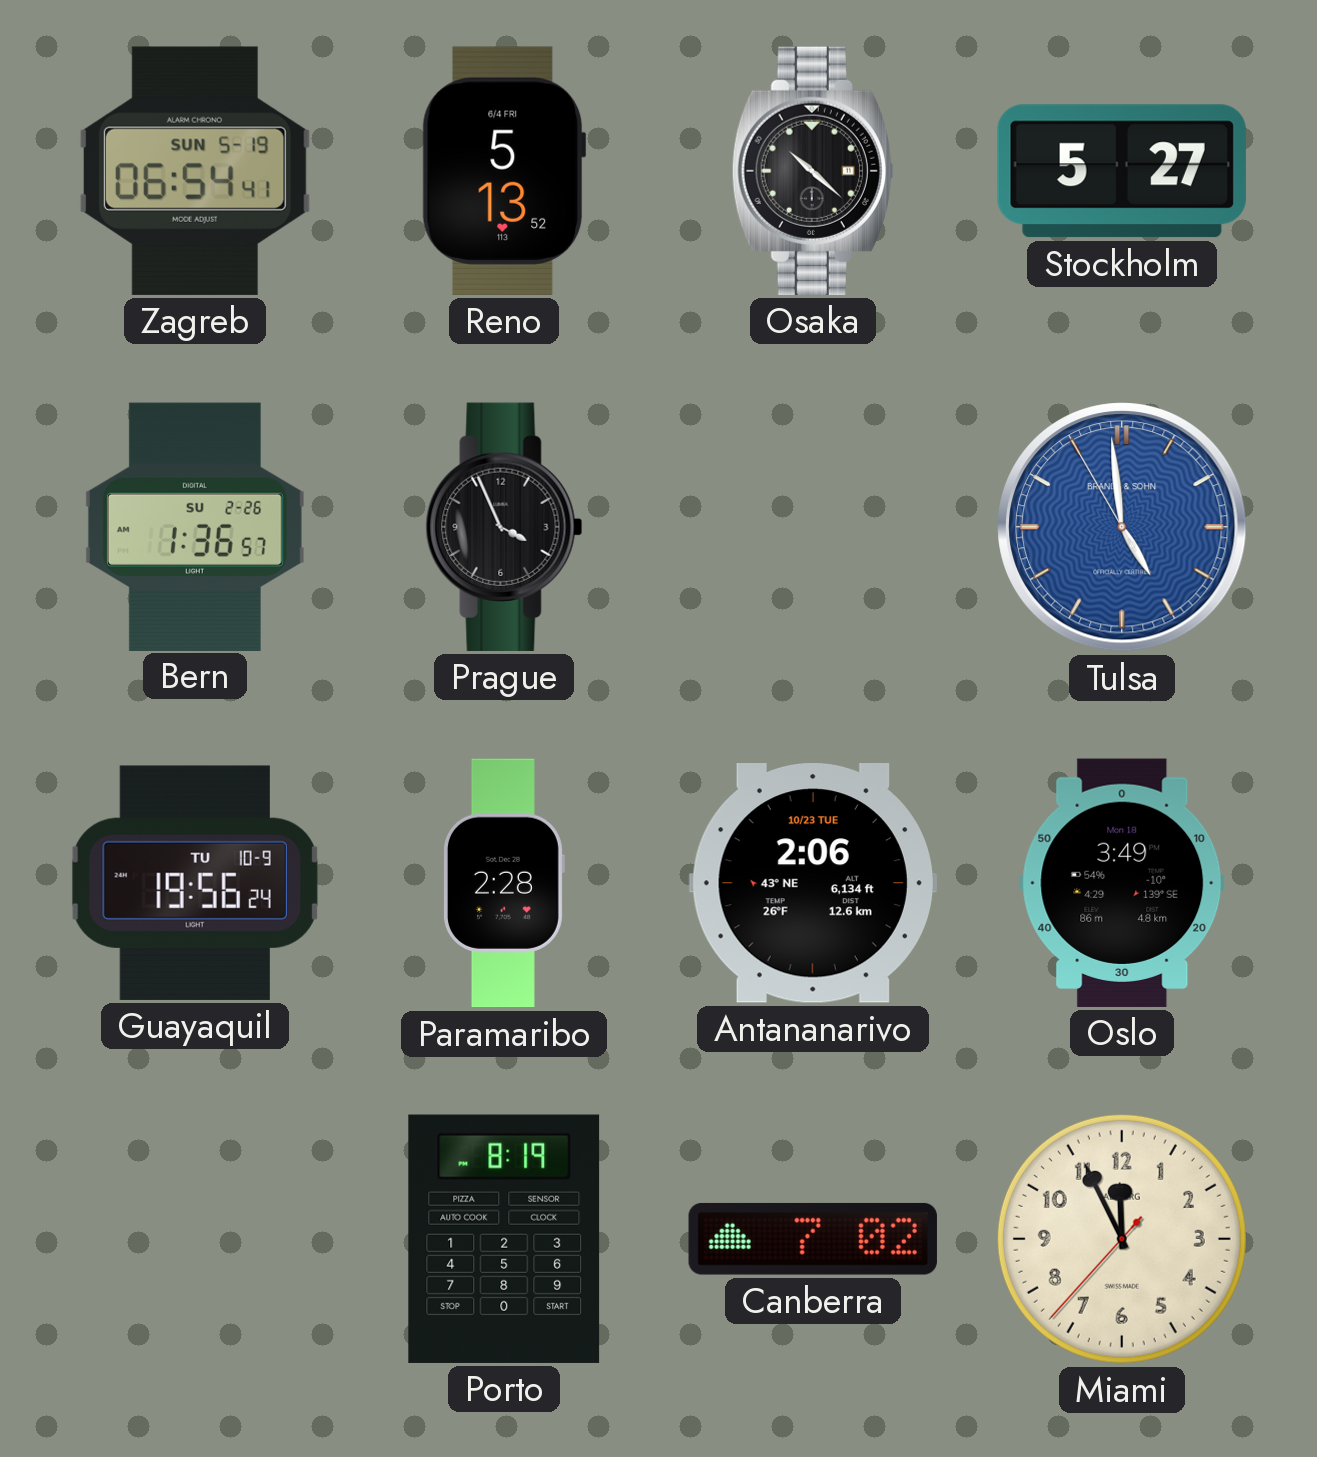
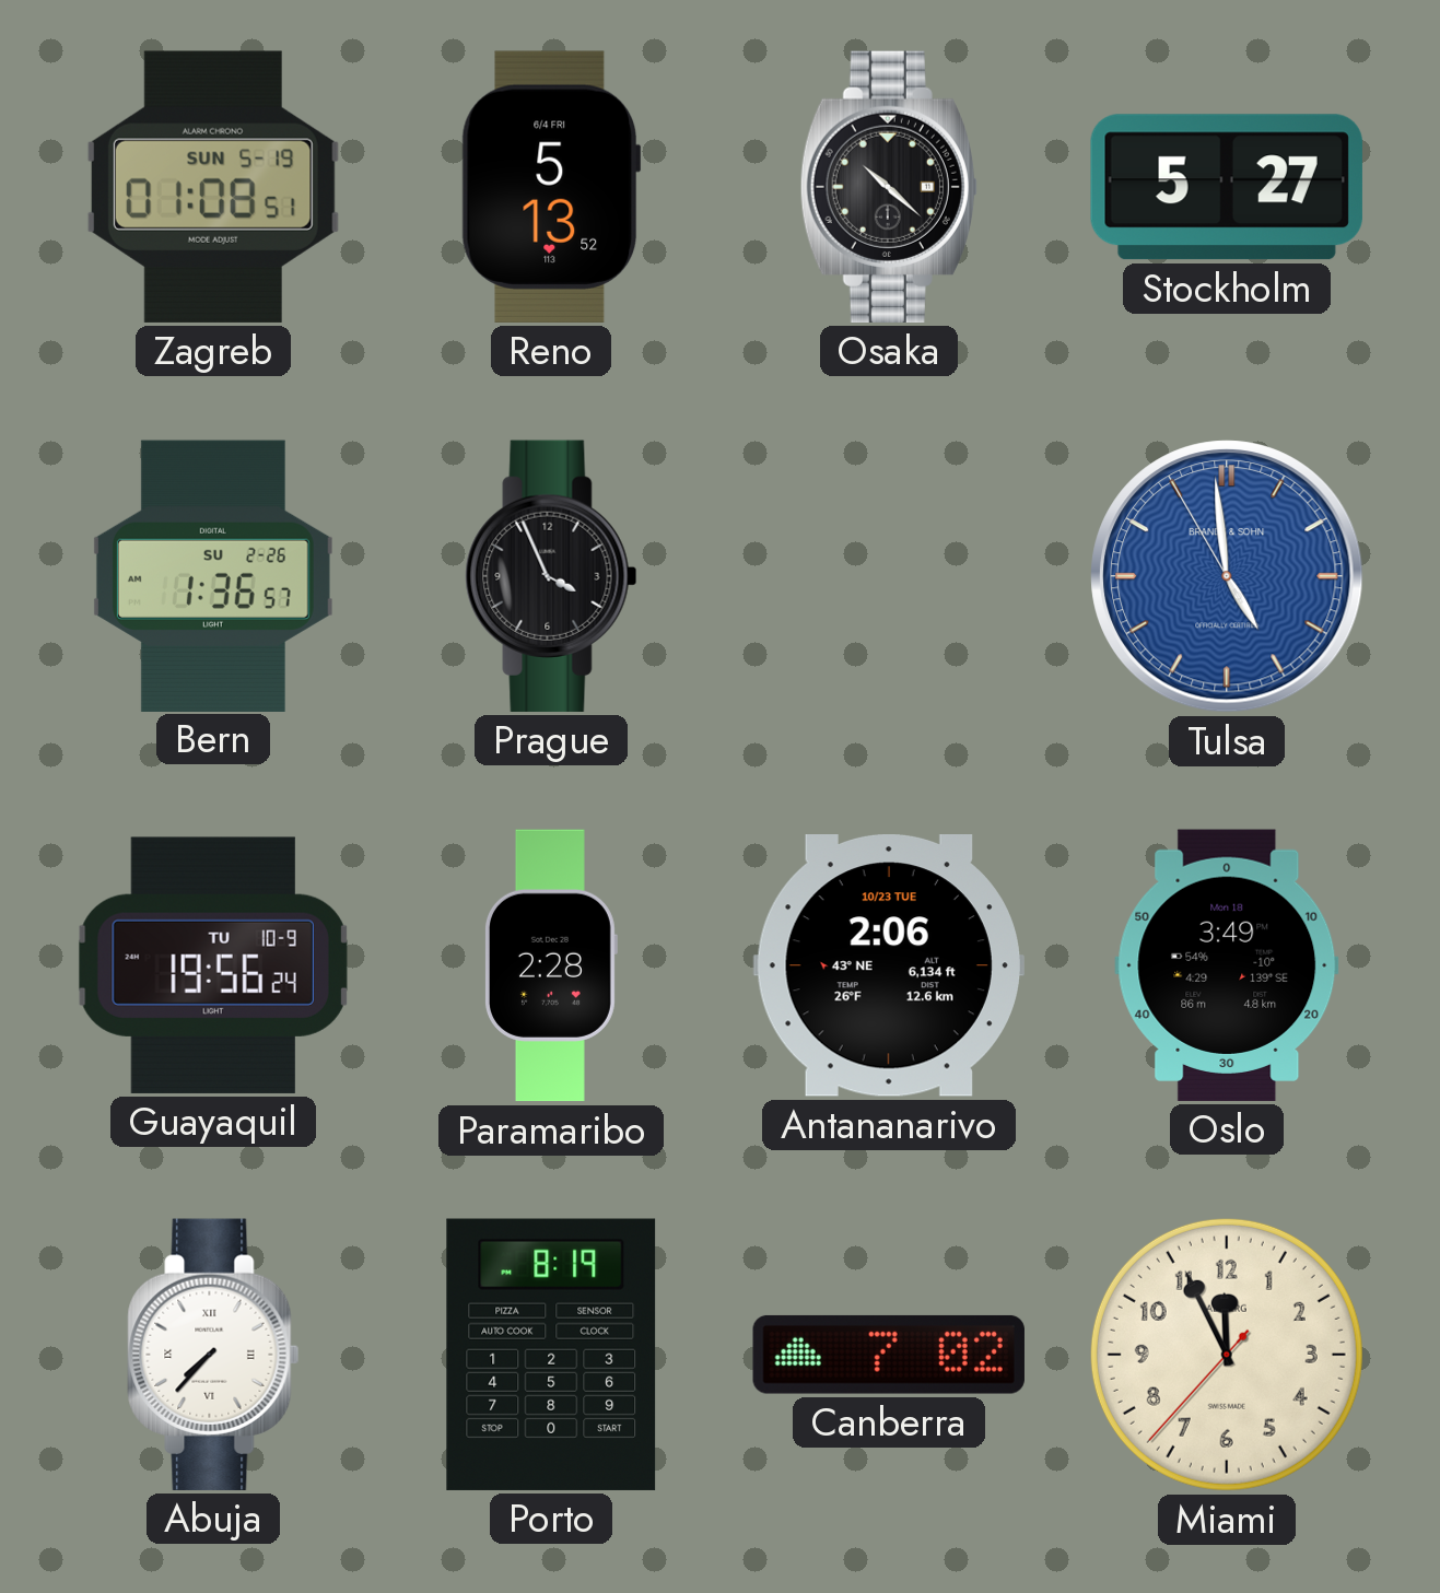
Zagreb: 06:54 -> 01:08 (213, 187)
Abuja: none -> 7:37 (213, 1355)
